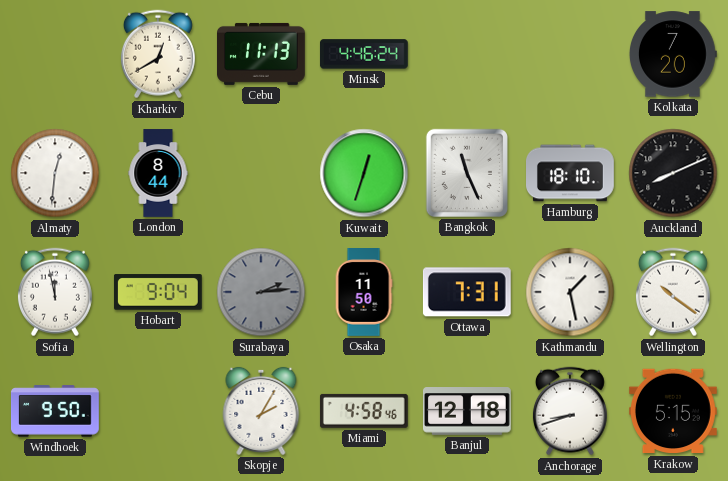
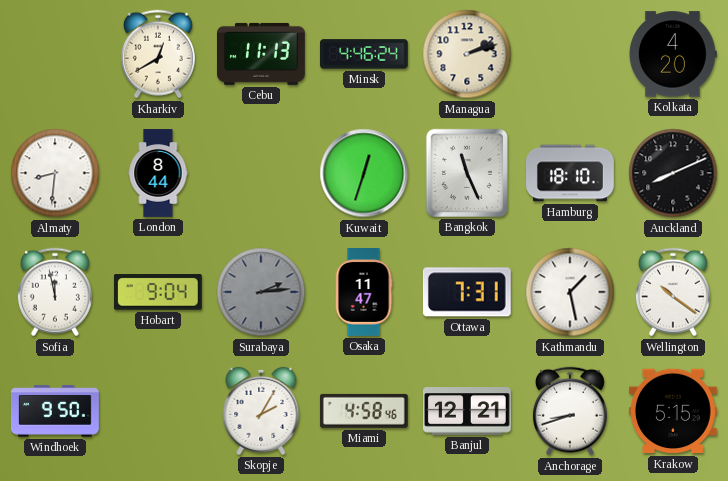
Managua: none -> 2:12 (467, 54)
Kolkata: 7:20 -> 4:20 (673, 54)
Almaty: 12:31 -> 8:31 (55, 173)
Osaka: 11:50 -> 11:47 (364, 293)
Banjul: 12:18 -> 12:21 (467, 411)
